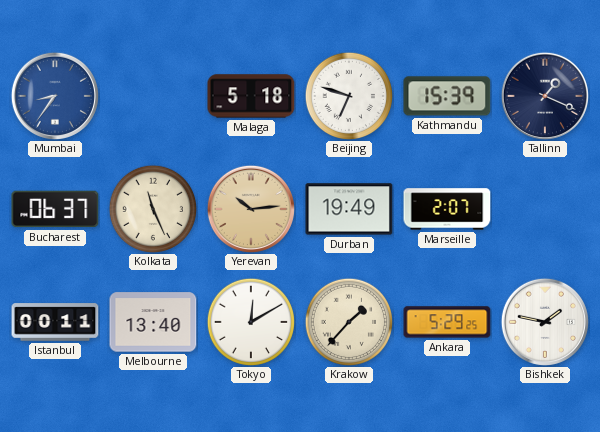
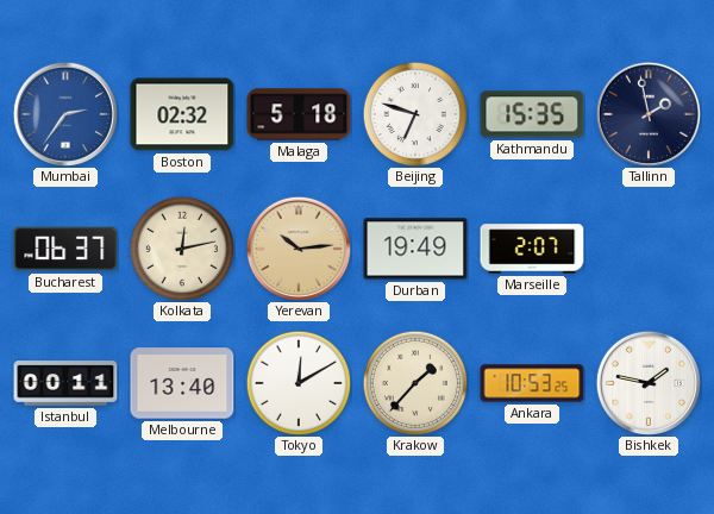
Mumbai: 8:36 -> 2:36 (65, 114)
Boston: none -> 02:32 (182, 114)
Kathmandu: 15:39 -> 15:35 (532, 114)
Tallinn: 1:19 -> 1:58 (649, 114)
Kolkata: 11:26 -> 12:13 (181, 247)
Ankara: 5:29 -> 10:53 (532, 383)
